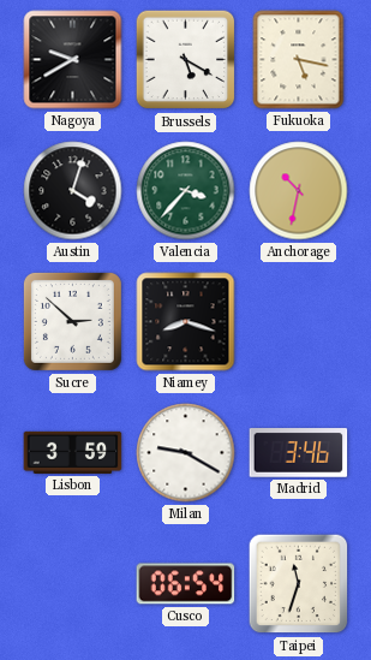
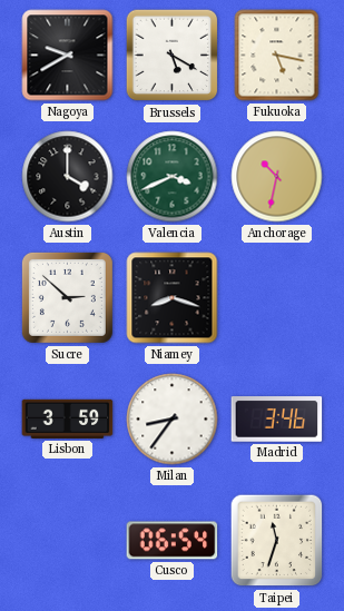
Austin: 4:03 -> 4:00 (68, 177)
Valencia: 3:37 -> 3:41 (173, 177)
Milan: 9:20 -> 8:36 (173, 420)
